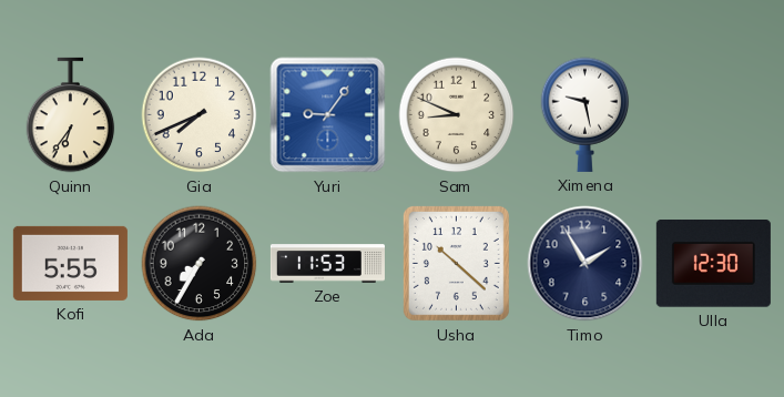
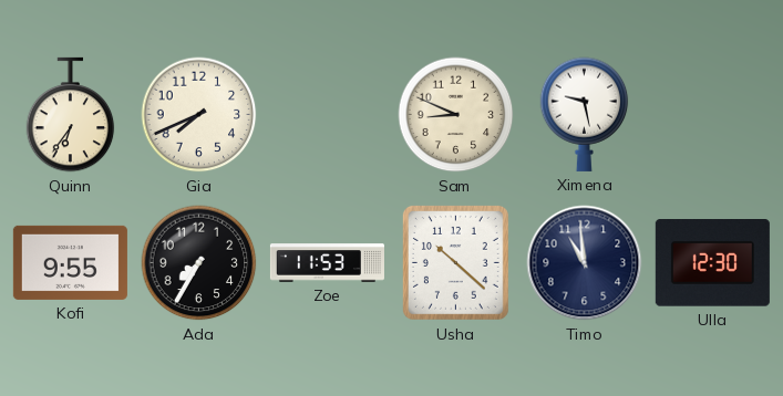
Yuri: 9:06 -> none (328, 115)
Kofi: 5:55 -> 9:55 (70, 262)
Timo: 1:55 -> 10:59 (585, 263)
